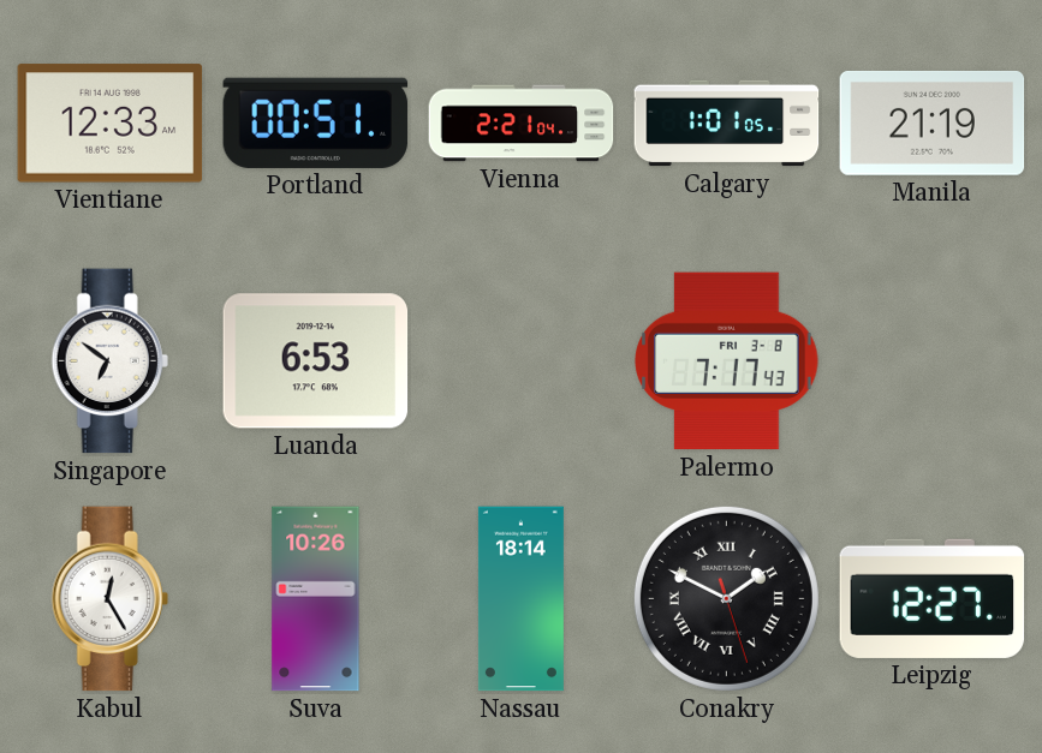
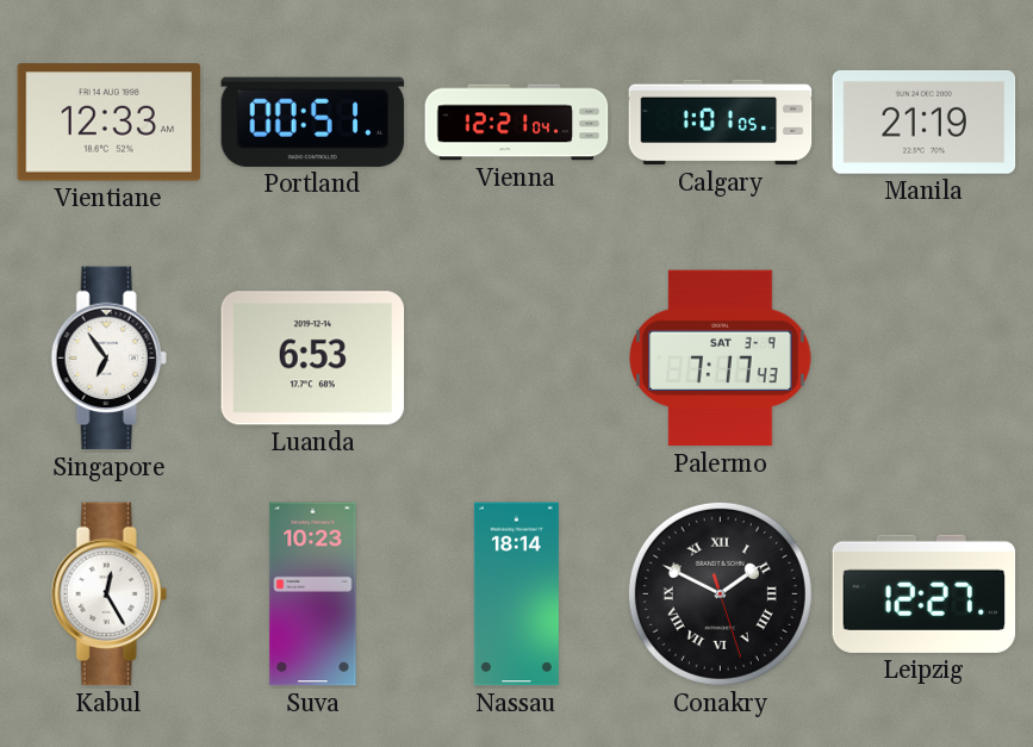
Vienna: 2:21 -> 12:21 (517, 123)
Singapore: 6:51 -> 6:54 (108, 359)
Palermo date: FRI 3-8 -> SAT 3-9 (721, 359)
Suva: 10:26 -> 10:23 (313, 595)
